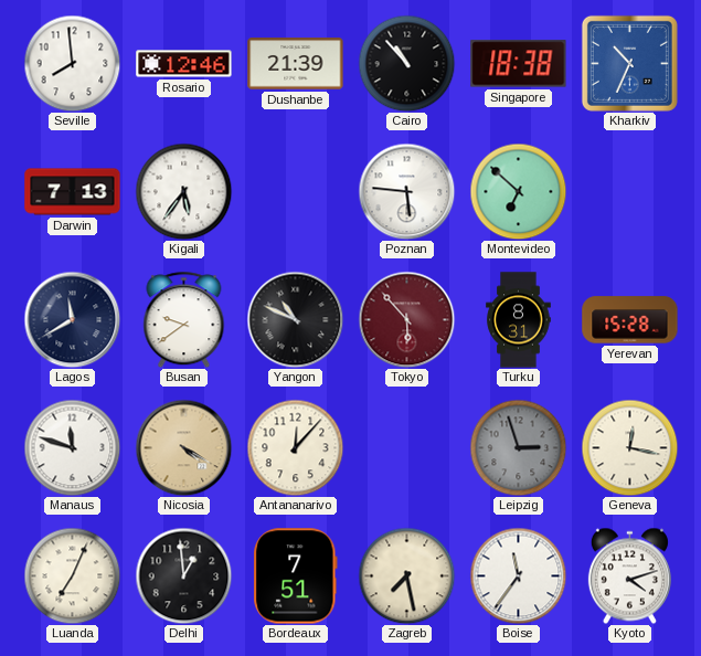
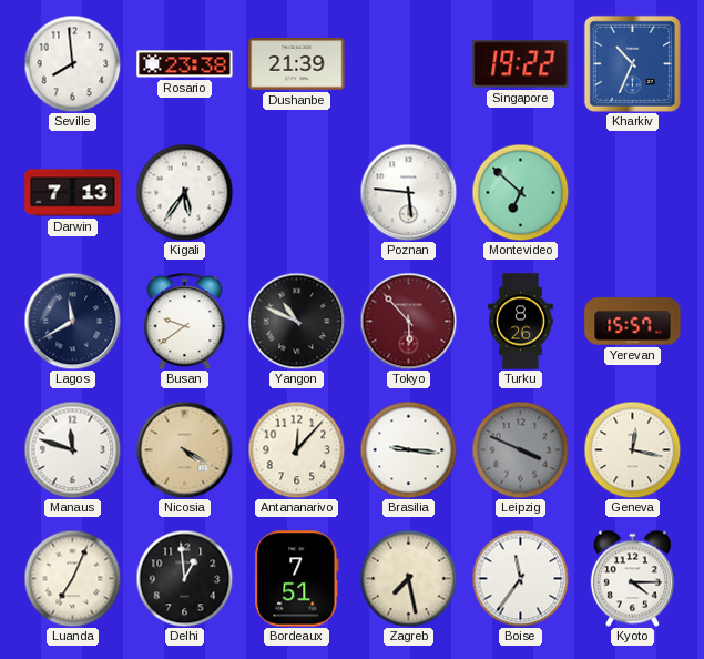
Rosario: 12:46 -> 23:38 (185, 64)
Cairo: 10:53 -> none (406, 63)
Singapore: 18:38 -> 19:22 (521, 64)
Turku: 8:31 -> 8:26 (521, 322)
Yerevan: 15:28 -> 15:57 (633, 322)
Brasilia: none -> 9:16 (408, 449)
Leipzig: 2:57 -> 3:49 (520, 449)
Kyoto: 4:12 -> 4:15 (632, 578)
